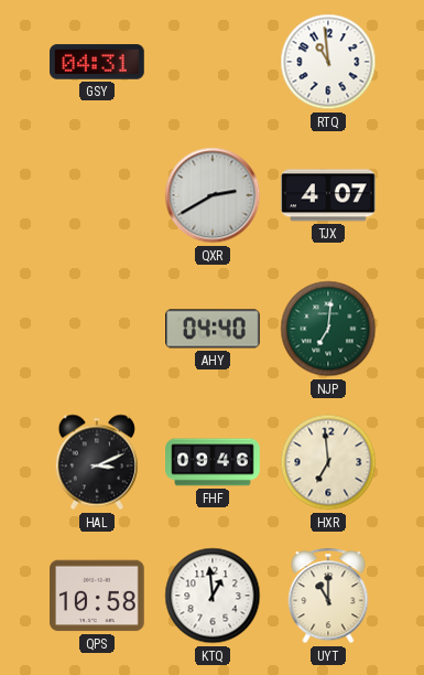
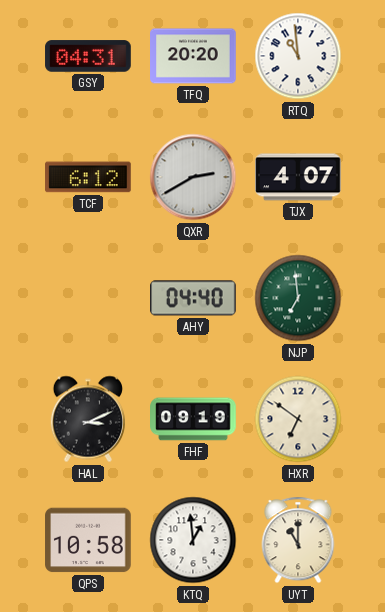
TFQ: none -> 20:20 (193, 56)
TCF: none -> 6:12 (88, 177)
NJP: 7:01 -> 6:59 (298, 298)
FHF: 09:46 -> 09:19 (193, 419)
HXR: 6:59 -> 6:51 (298, 419)
